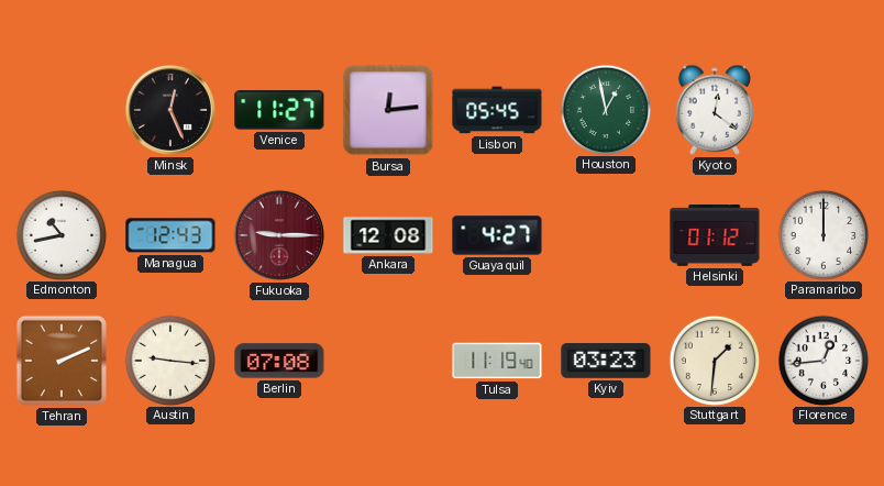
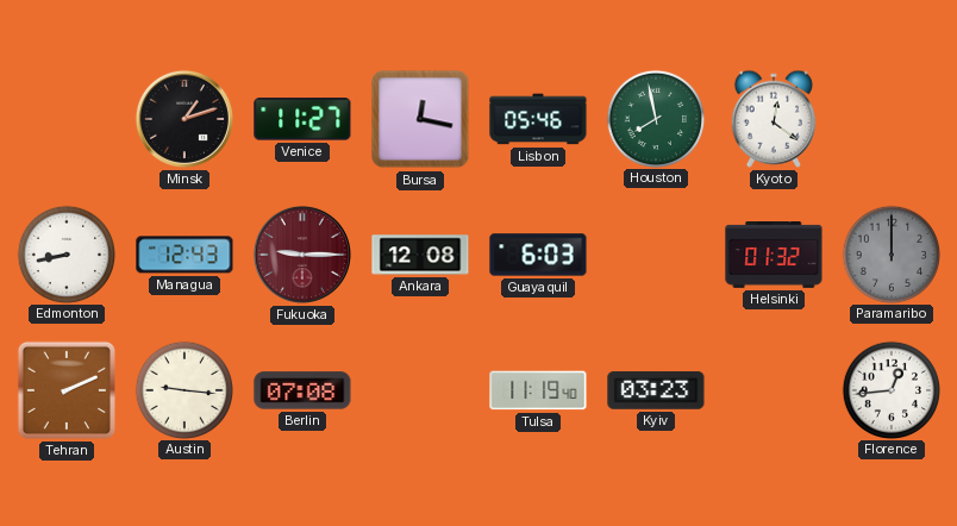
Minsk: 12:26 -> 1:12 (184, 119)
Bursa: 12:14 -> 12:17 (420, 119)
Lisbon: 05:45 -> 05:46 (538, 119)
Houston: 12:58 -> 7:58 (655, 118)
Edmonton: 10:43 -> 8:43 (65, 253)
Guayaquil: 4:27 -> 6:03 (538, 255)
Helsinki: 01:12 -> 01:32 (774, 256)
Paramaribo dial: white -> grey (890, 253)
Stuttgart: 1:31 -> none (714, 360)
